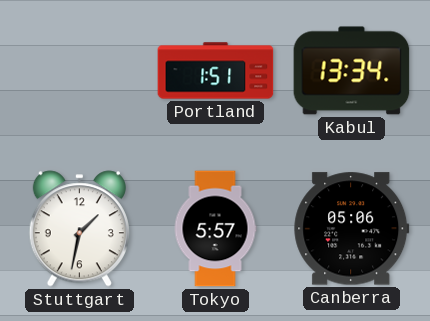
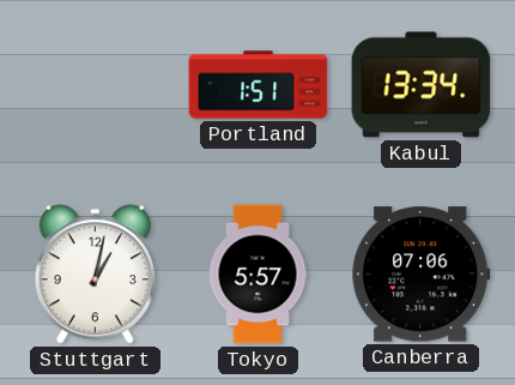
Stuttgart: 1:32 -> 1:02 (95, 275)
Canberra: 05:06 -> 07:06 (422, 275)
